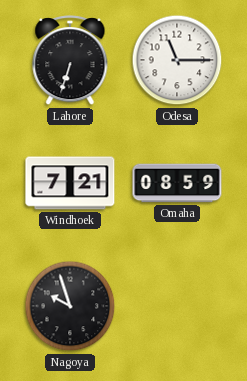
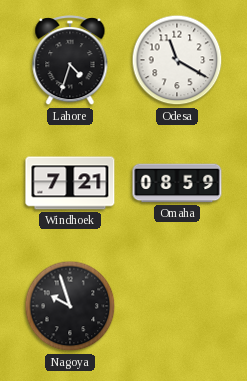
Lahore: 6:33 -> 4:33 (70, 61)
Odesa: 11:15 -> 11:20 (177, 60)
